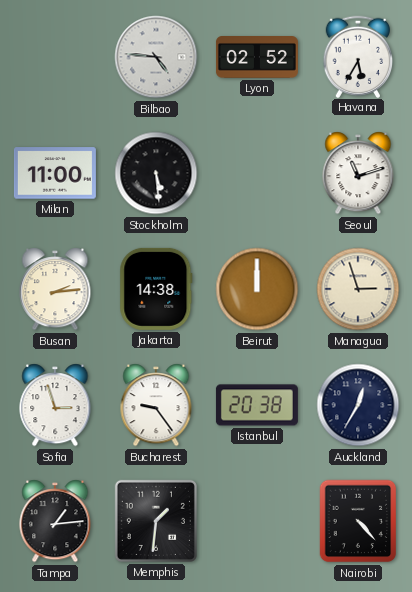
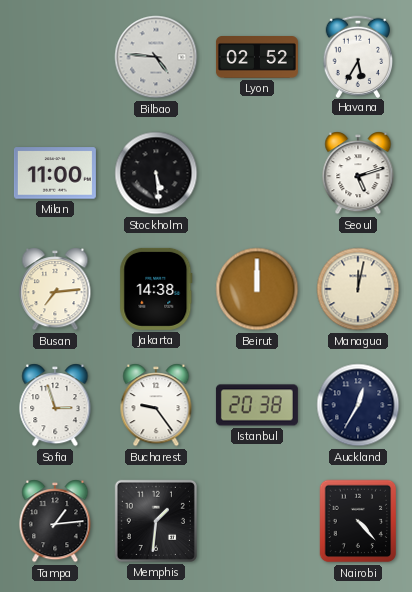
Seoul: 11:12 -> 5:12 (358, 173)
Busan: 2:14 -> 7:14 (55, 289)
Managua: 2:57 -> 12:02 (358, 289)
